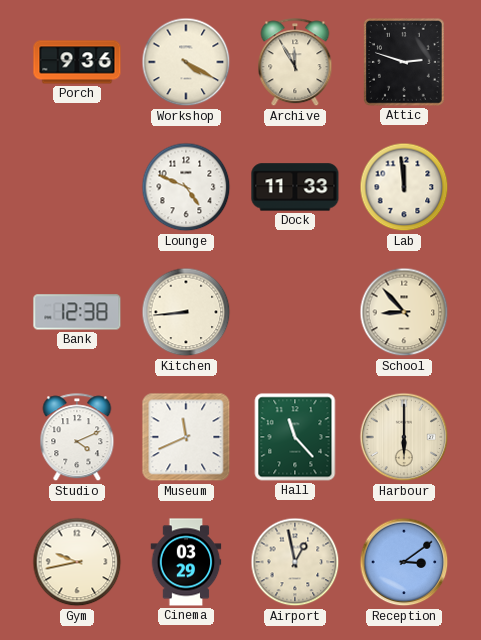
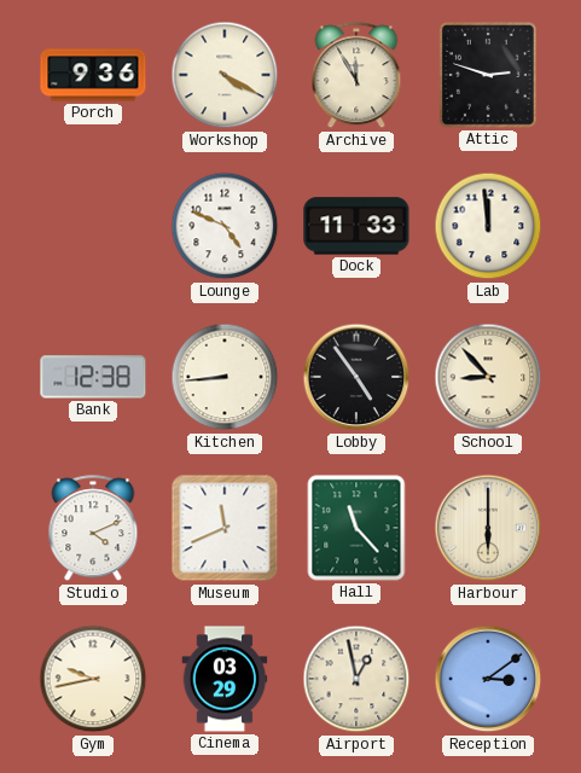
Lobby: none -> 4:54 (356, 377)
